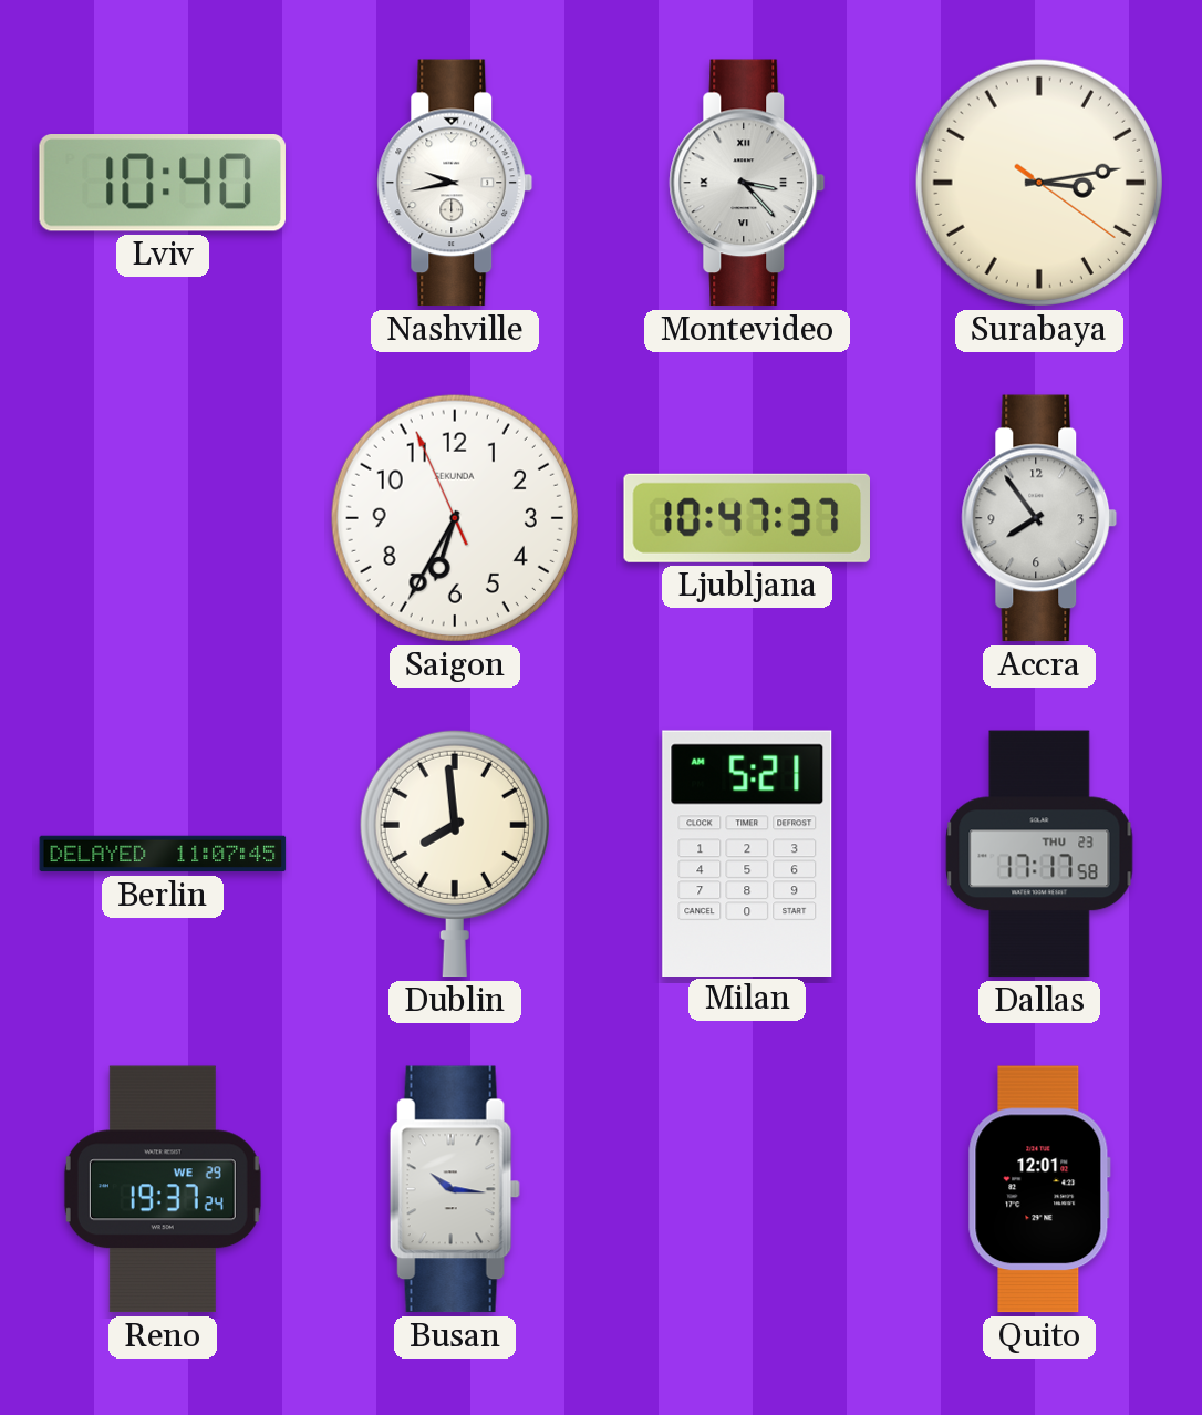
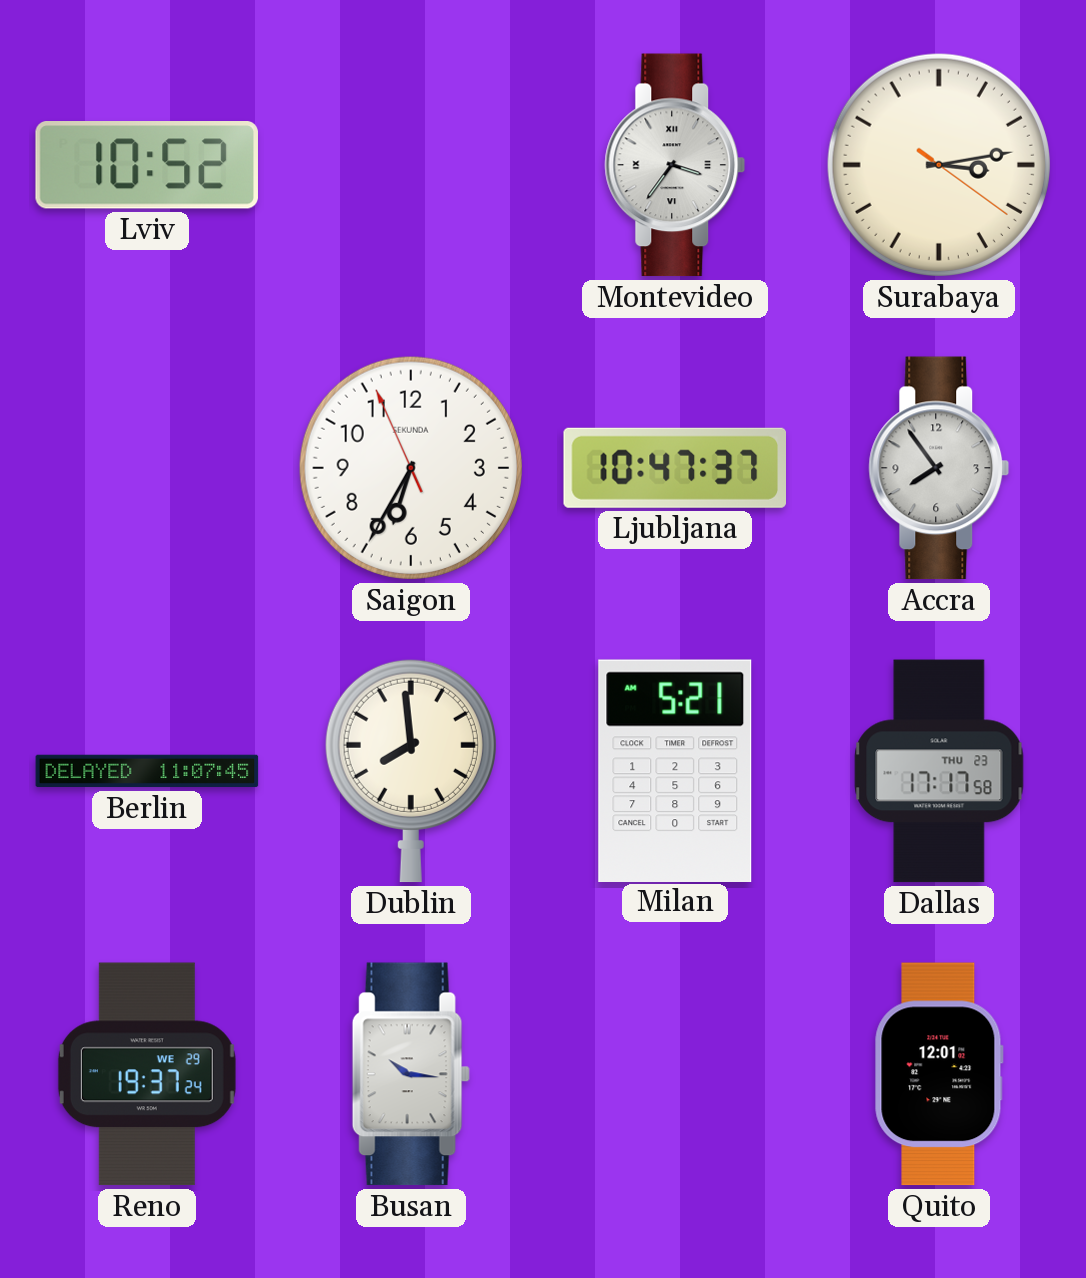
Lviv: 10:40 -> 10:52 (147, 166)
Nashville: 9:43 -> none (455, 183)
Montevideo: 3:23 -> 3:36 (675, 165)
